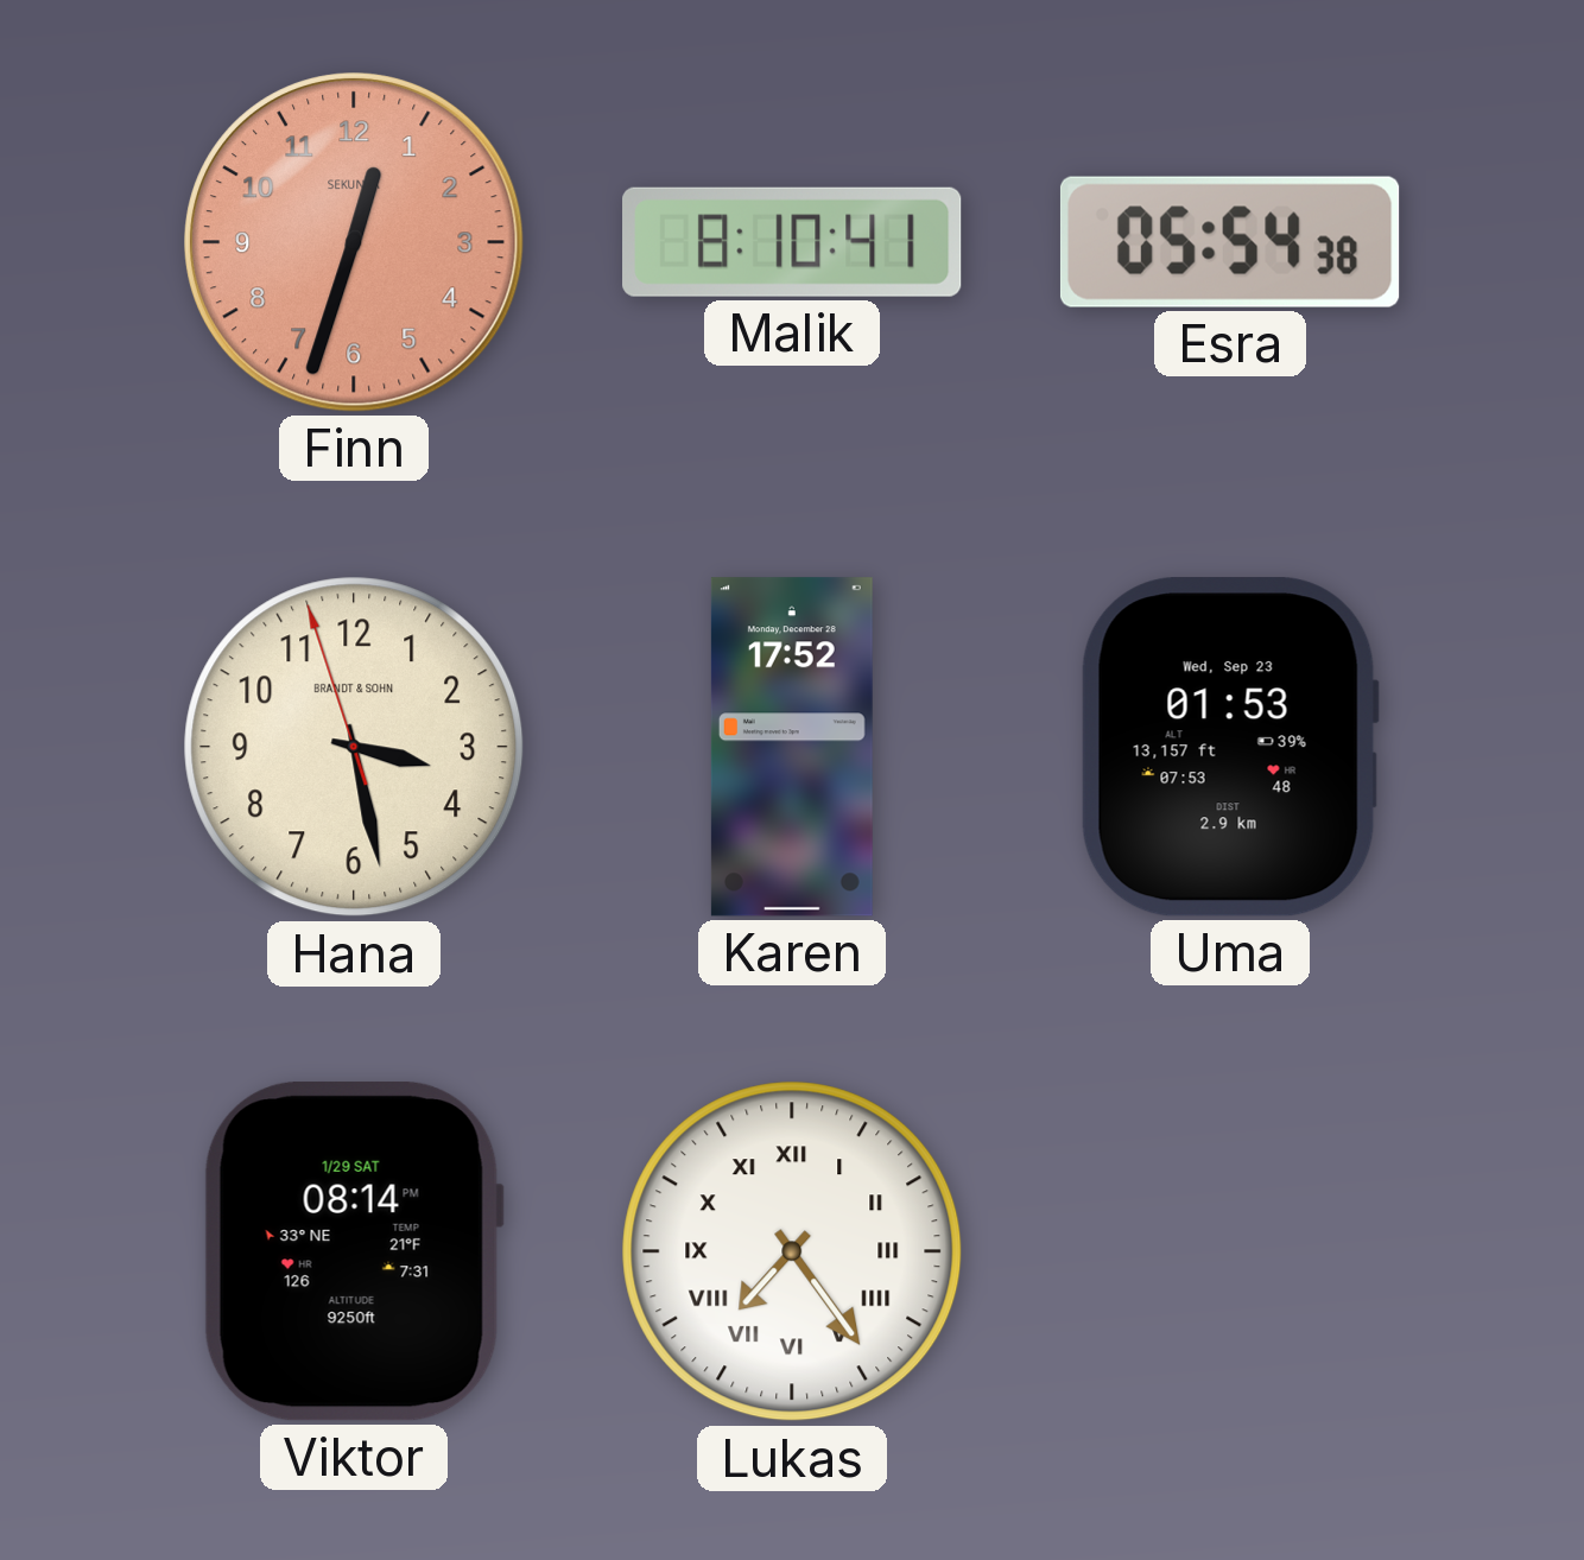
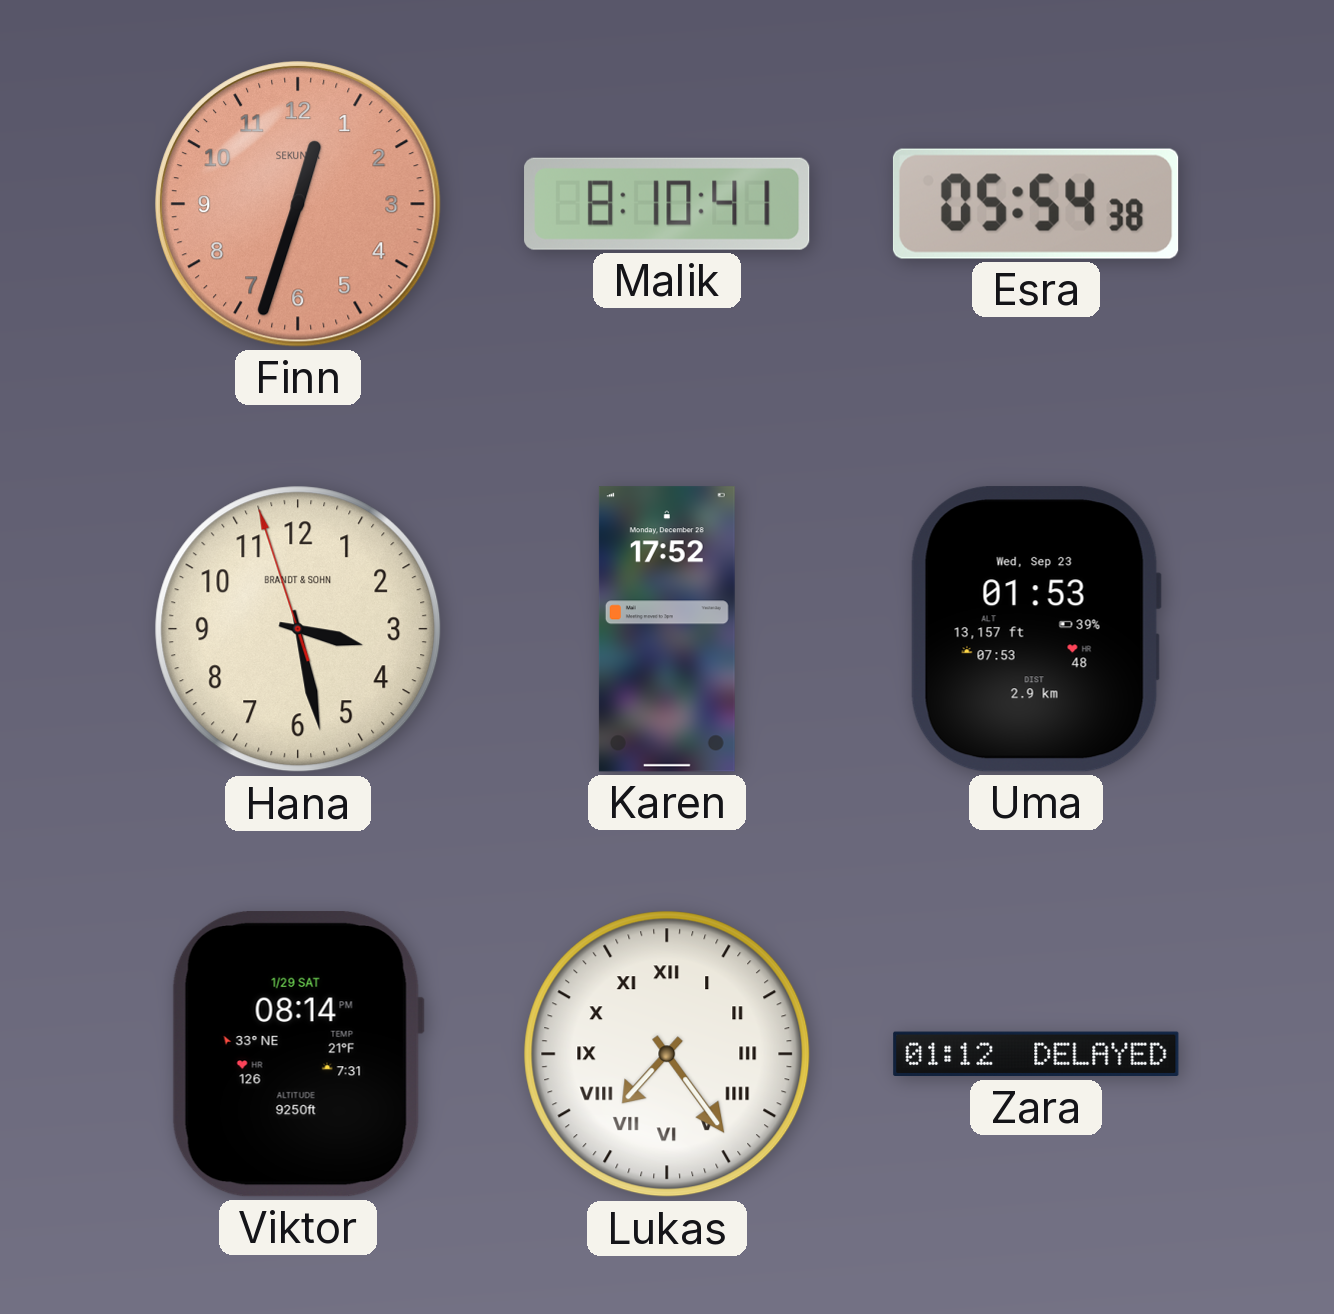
Zara: none -> 01:12 (1036, 1054)
